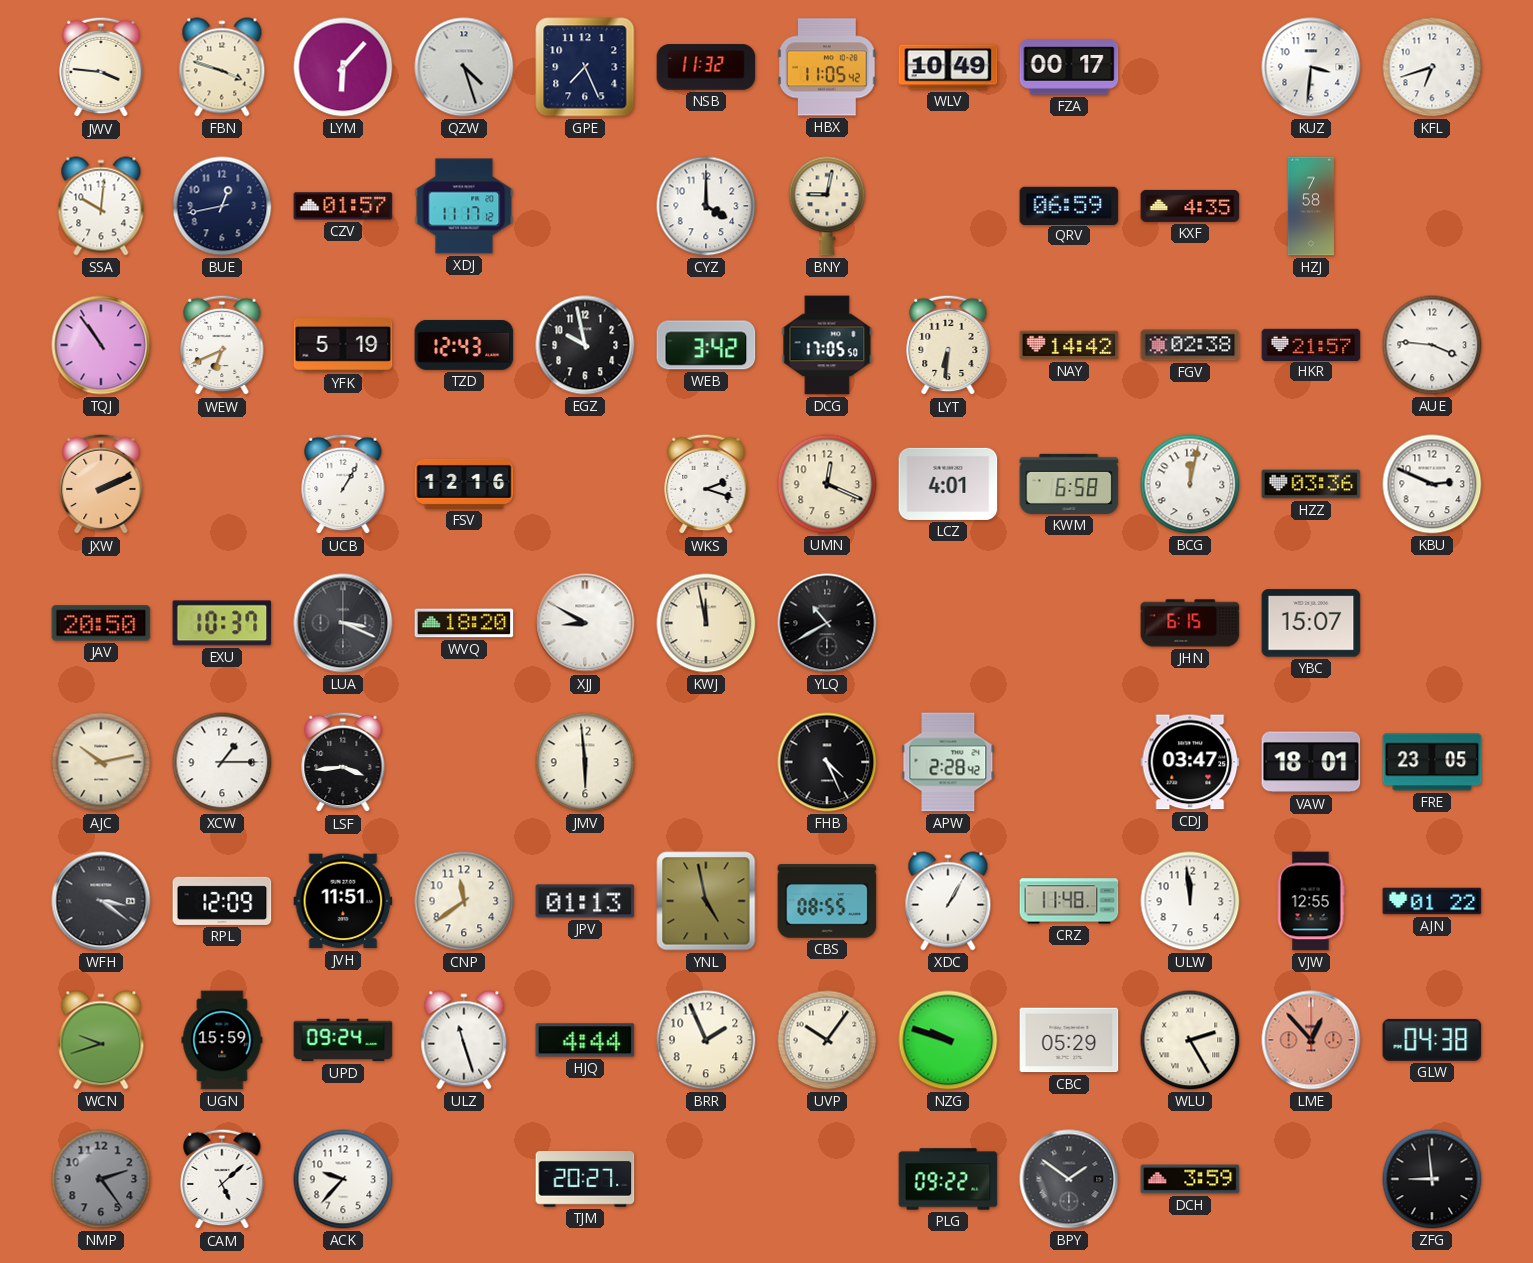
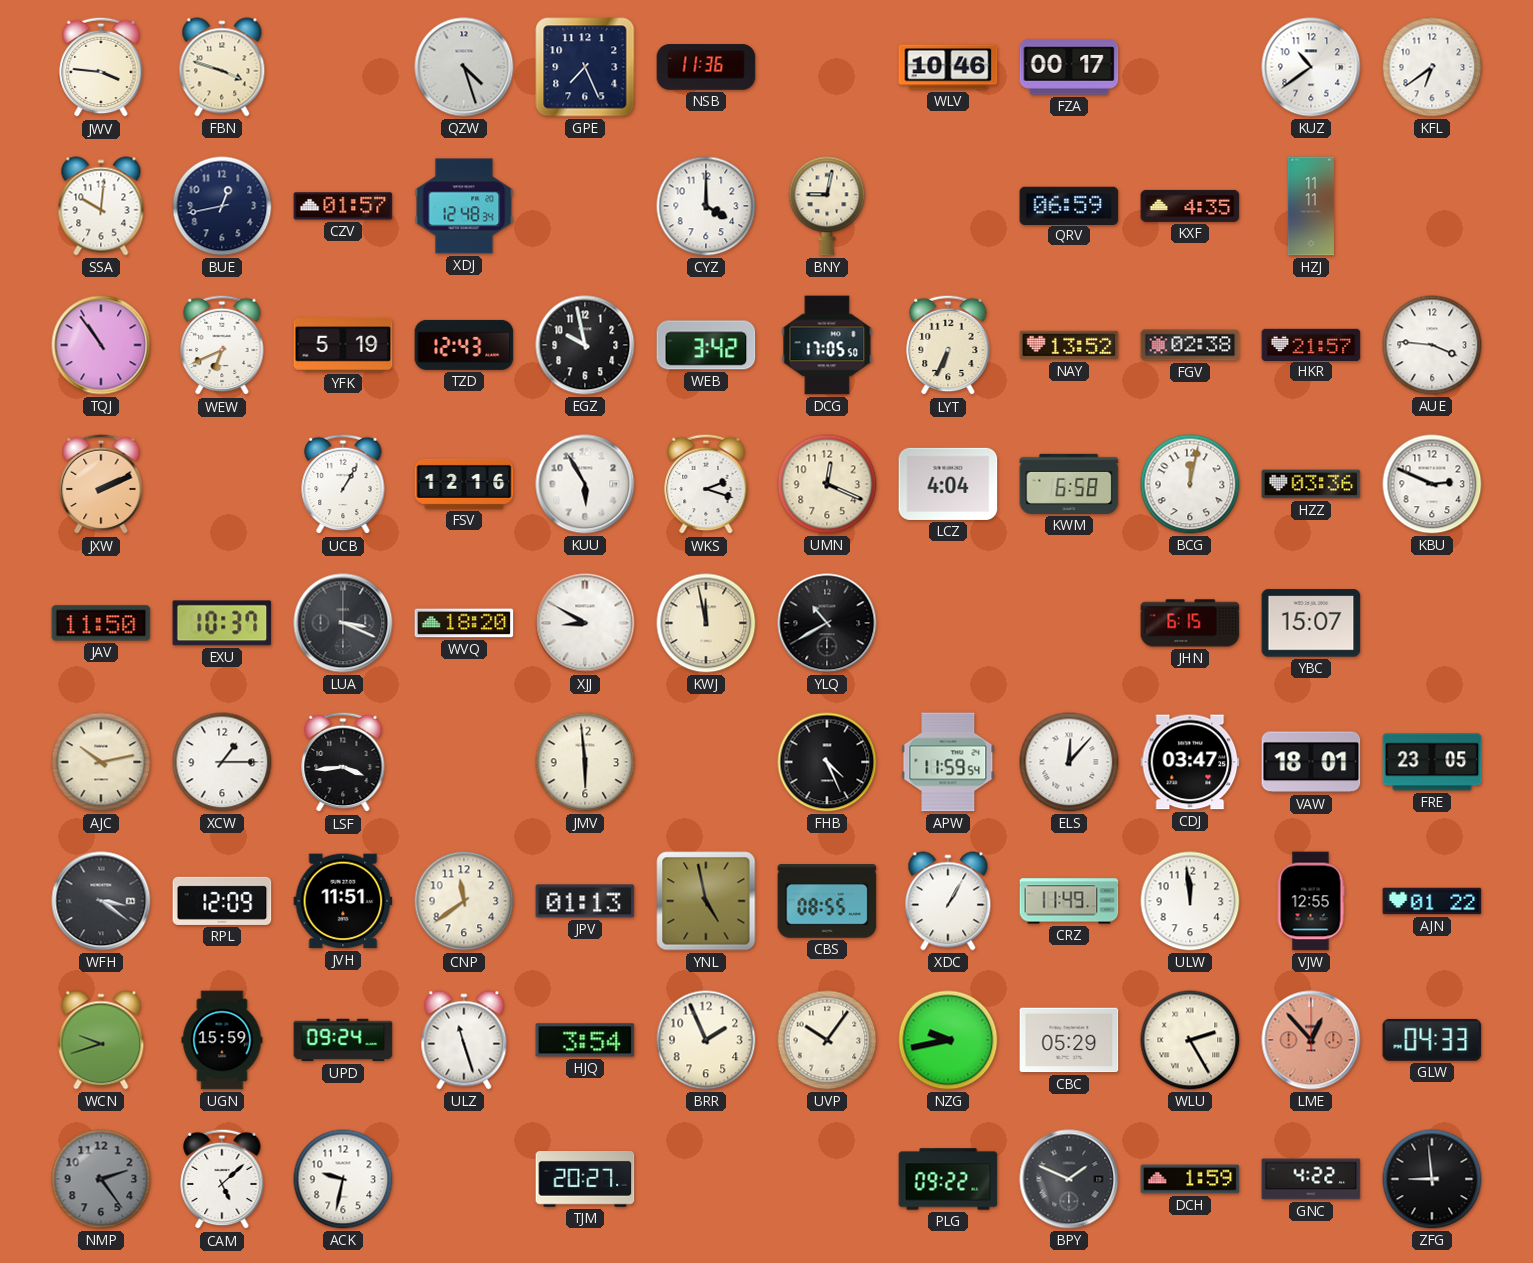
LYM: 6:07 -> none (343, 67)
NSB: 11:32 -> 11:36 (706, 67)
HBX: 11:05 -> none (827, 67)
WLV: 10:49 -> 10:46 (948, 67)
KUZ: 3:31 -> 10:39 (1311, 67)
KFL: 6:42 -> 6:39 (1432, 67)
XDJ: 11:17 -> 12:48 (464, 206)
HZJ: 7:58 -> 11:11 (1311, 206)
LYT: 6:31 -> 6:34 (948, 345)
NAY: 14:42 -> 13:52 (1069, 345)
KUU: none -> 5:55 (585, 484)
LCZ: 4:01 -> 4:04 (948, 484)
JAV: 20:50 -> 11:50 (101, 623)
APW: 2:28 -> 11:59 (948, 762)
ELS: none -> 12:07 (1069, 762)
CRZ: 11:48 -> 11:49 (1069, 901)
HJQ: 4:44 -> 3:54 (585, 1040)
NZG: 9:48 -> 9:43 (948, 1040)
GLW: 04:38 -> 04:33 (1432, 1040)
ACK: 9:37 -> 9:32 (343, 1179)
BPY: 1:51 -> 1:49 (1069, 1179)
DCH: 3:59 -> 1:59 (1190, 1179)
GNC: none -> 4:22 (1311, 1179)
